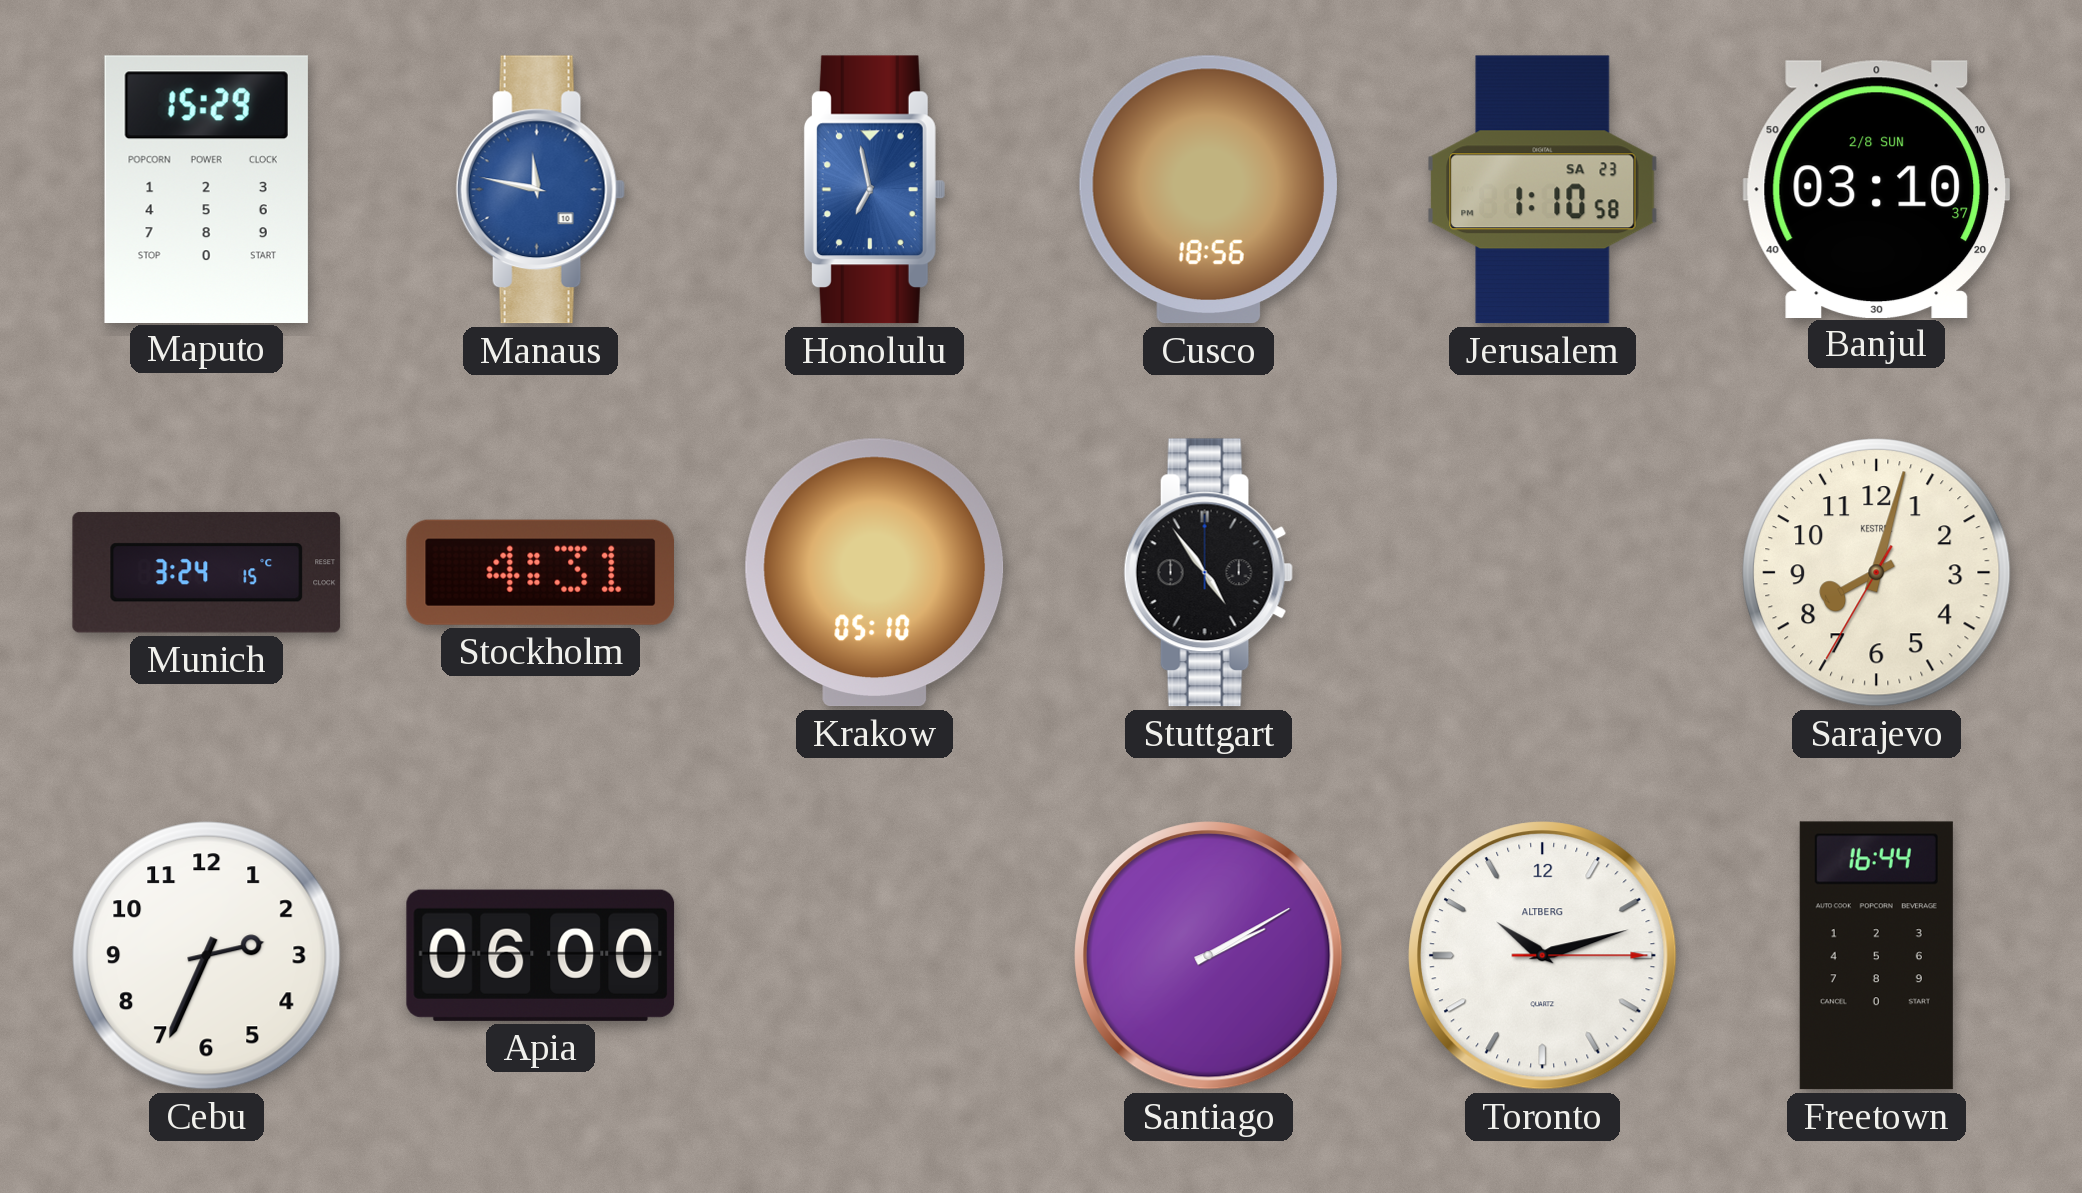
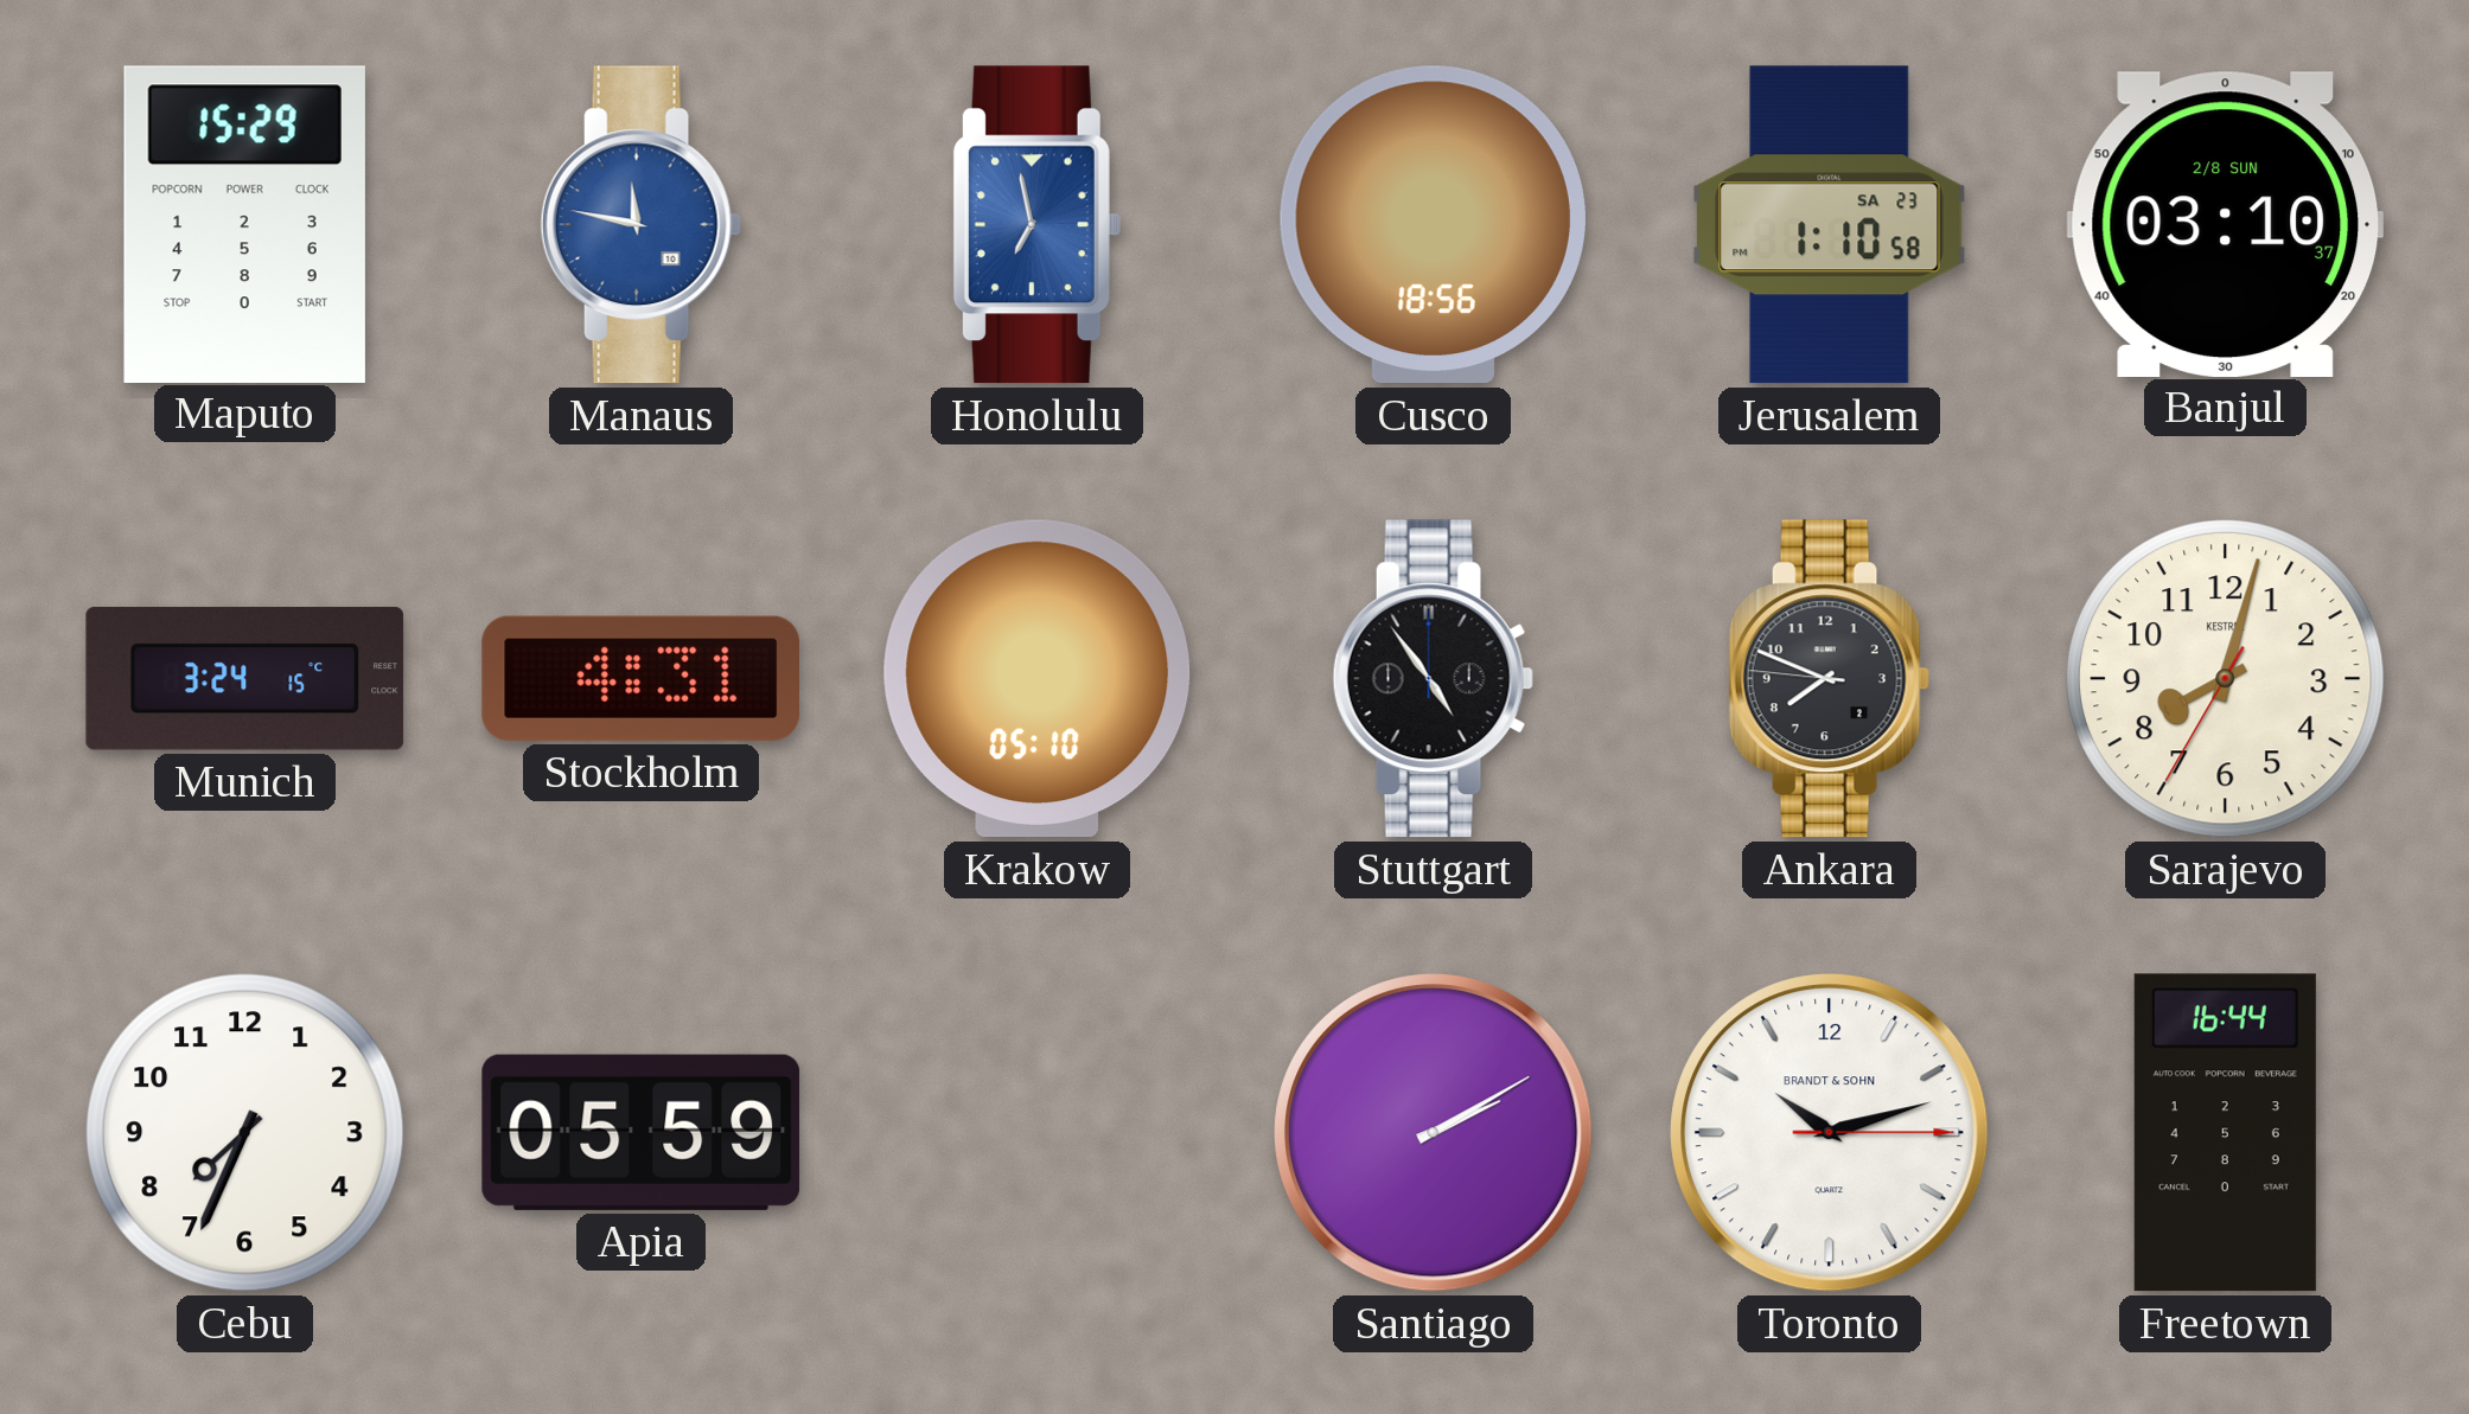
Ankara: none -> 7:48 (1829, 679)
Cebu: 2:34 -> 7:34 (245, 1133)
Apia: 06:00 -> 05:59 (642, 1132)
Toronto brand: ALTBERG -> BRANDT & SOHN (1830, 1133)
